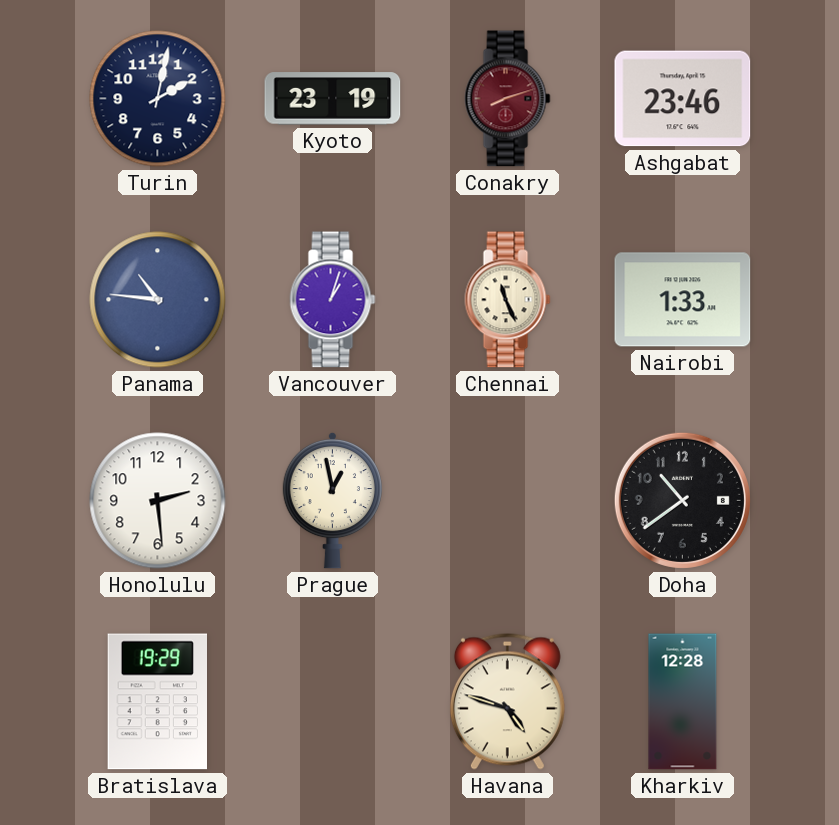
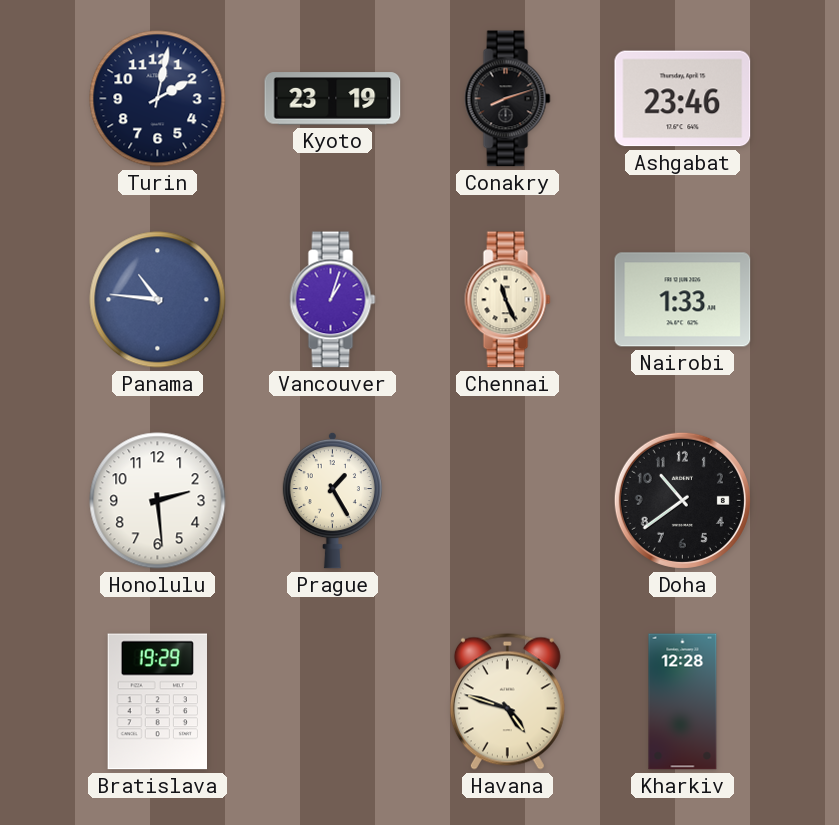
Conakry dial: burgundy -> black (508, 99)
Prague: 12:58 -> 1:25 (332, 500)
